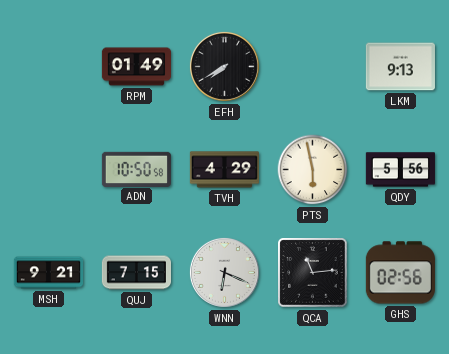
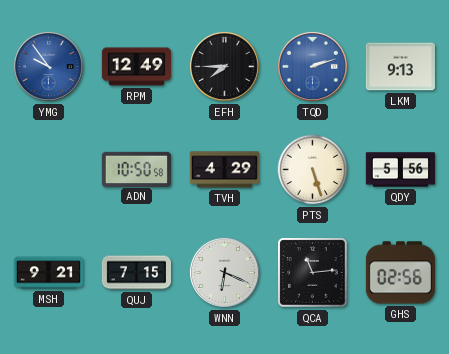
YMG: none -> 9:54 (48, 66)
RPM: 01:49 -> 12:49 (136, 67)
EFH: 7:40 -> 7:45 (224, 66)
TQD: none -> 2:12 (312, 66)
PTS: 5:58 -> 5:27 (313, 170)
